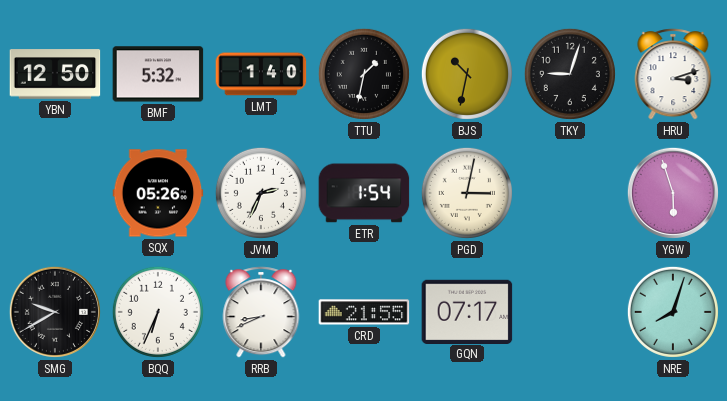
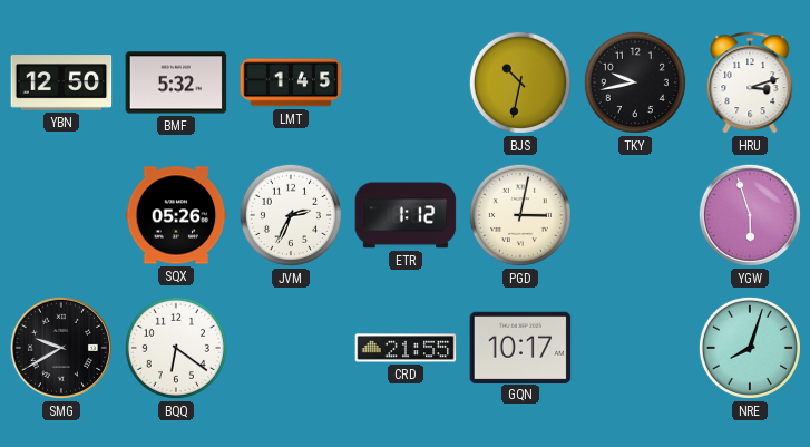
LMT: 1:40 -> 1:45 (291, 82)
TTU: 1:32 -> none (364, 74)
TKY: 9:03 -> 9:43 (635, 82)
ETR: 1:54 -> 1:12 (406, 215)
BQQ: 6:34 -> 6:21 (176, 348)
RRB: 8:41 -> none (261, 312)
GQN: 07:17 -> 10:17 (520, 347)
